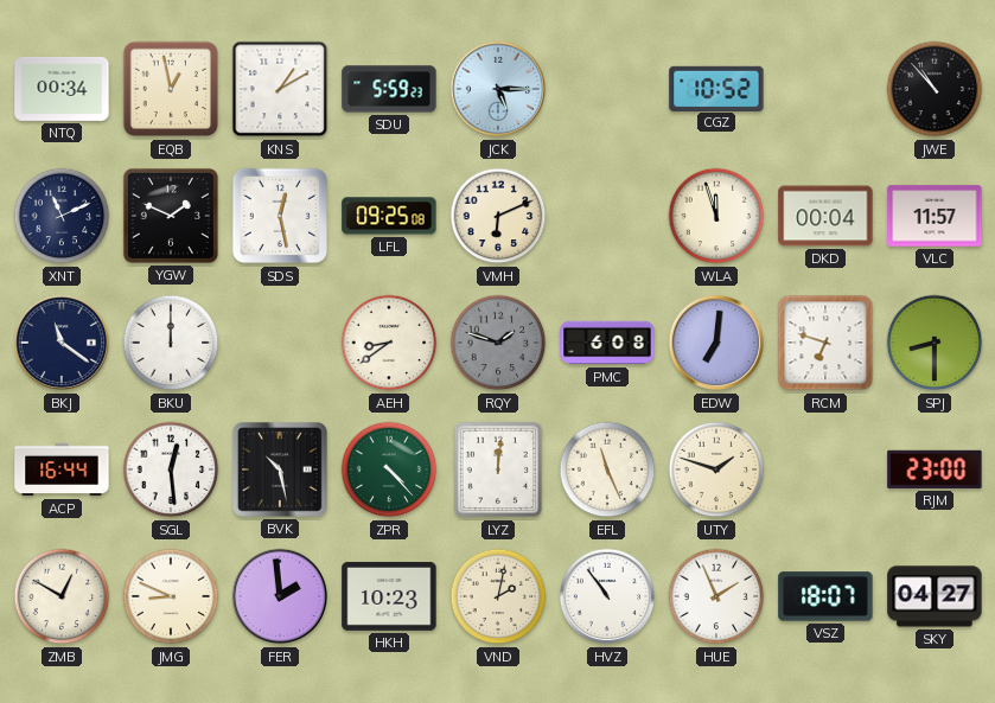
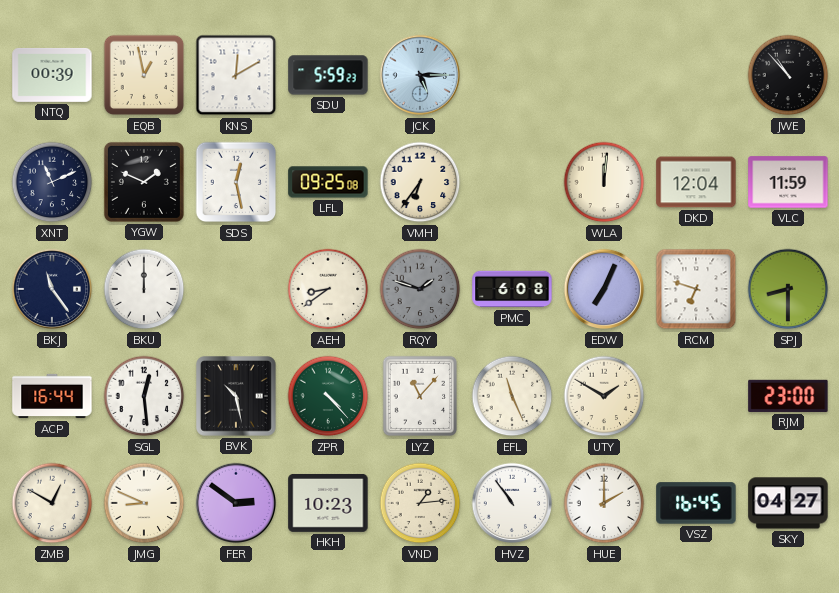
NTQ: 00:34 -> 00:39 (52, 75)
KNS: 1:10 -> 12:10 (236, 75)
CGZ: 10:52 -> none (716, 88)
VMH: 6:11 -> 6:36 (420, 182)
WLA: 11:57 -> 12:01 (604, 182)
DKD: 00:04 -> 12:04 (696, 182)
VLC: 11:57 -> 11:59 (788, 182)
BKJ: 11:21 -> 11:24 (52, 289)
EDW: 7:01 -> 7:04 (604, 289)
LYZ: 12:01 -> 11:07 (420, 396)
UTY: 1:48 -> 1:50 (604, 396)
FER: 1:59 -> 2:51 (236, 503)
VND: 2:02 -> 1:14 (420, 503)
HUE: 1:56 -> 2:00 (604, 503)
VSZ: 18:07 -> 16:45 (696, 503)
